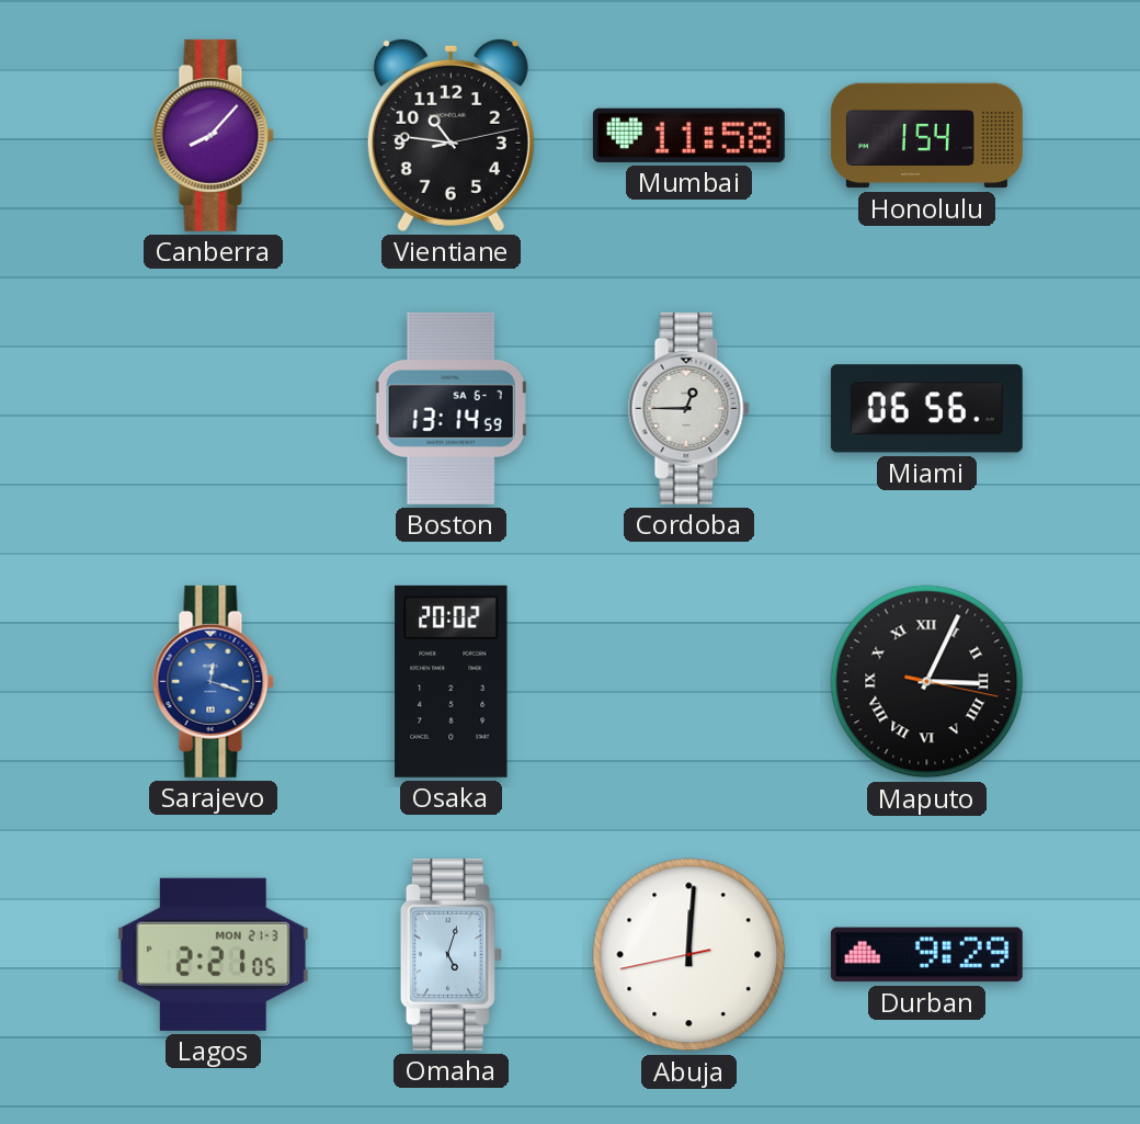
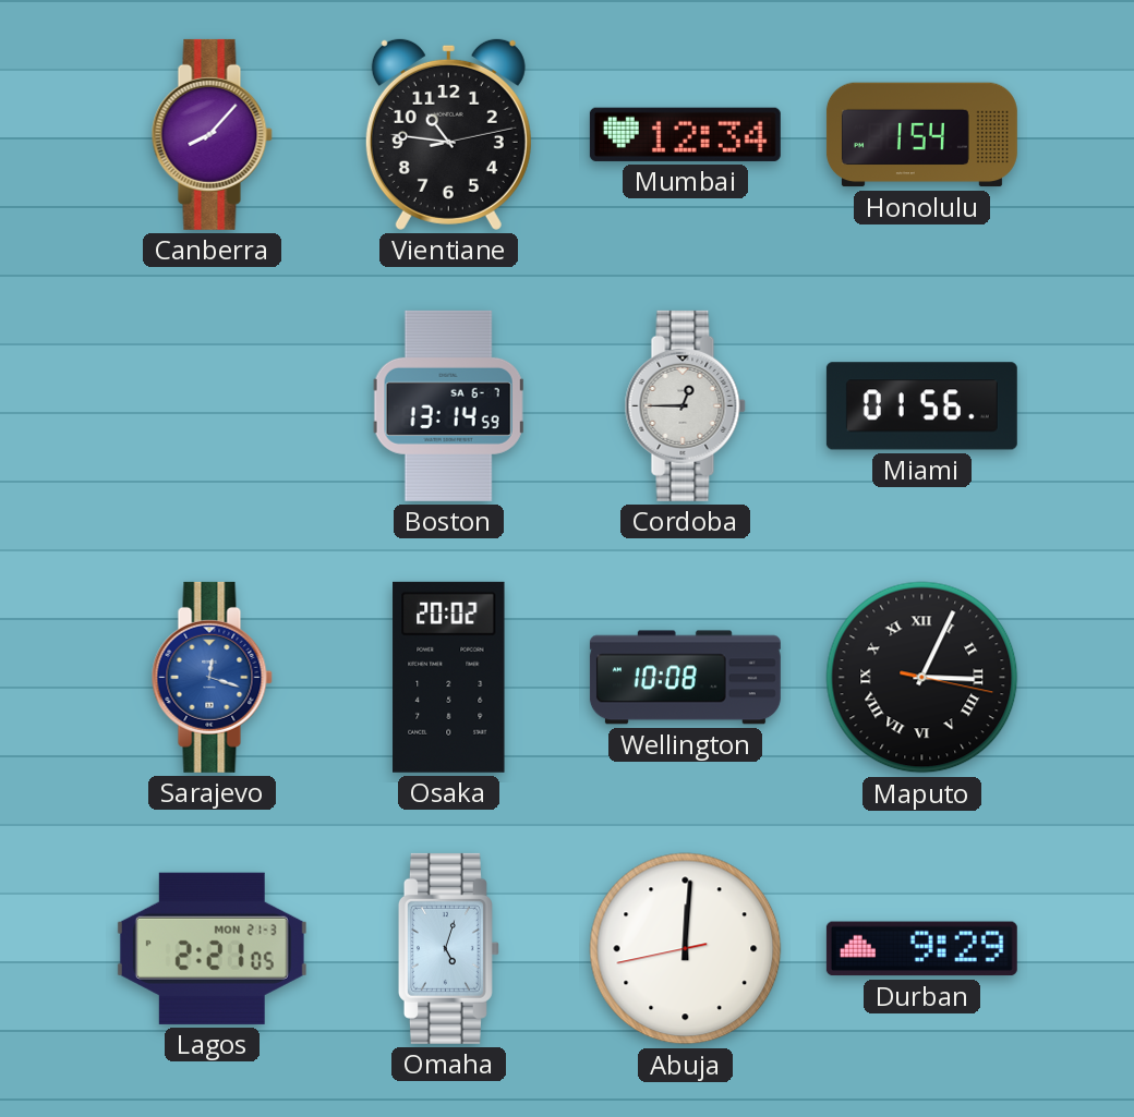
Mumbai: 11:58 -> 12:34 (685, 134)
Miami: 06:56 -> 01:56 (921, 406)
Wellington: none -> 10:08 (685, 678)
